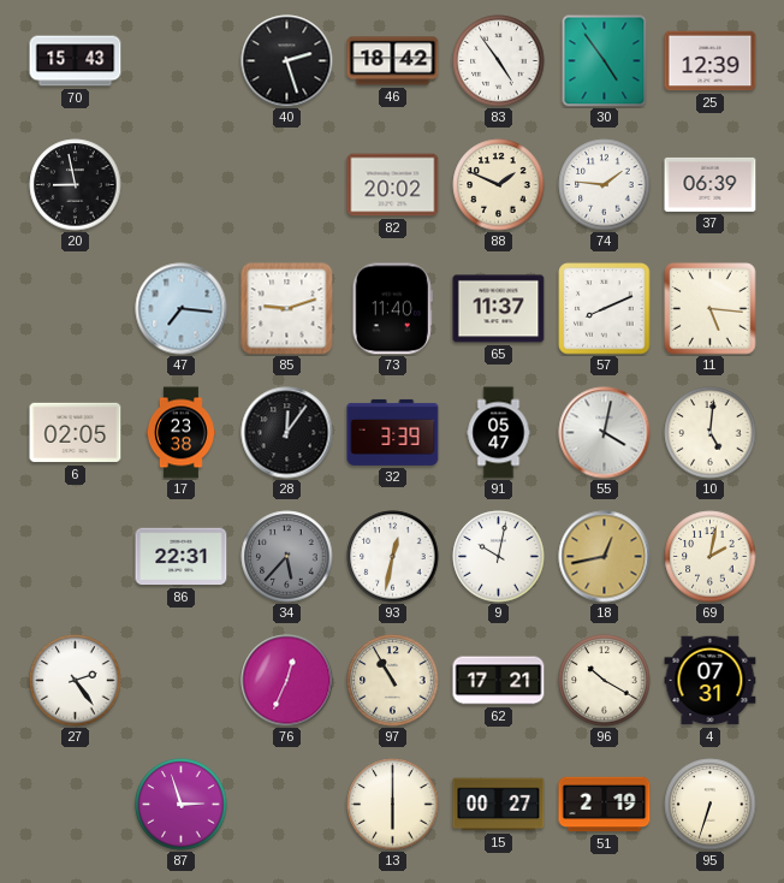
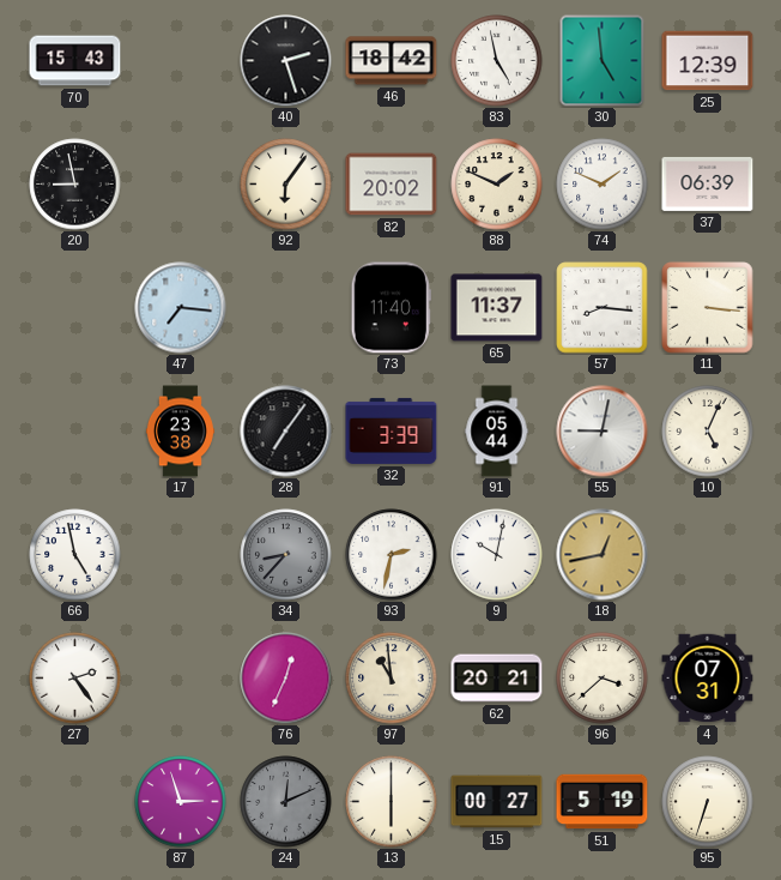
83: 4:54 -> 4:58 (497, 61)
30: 4:54 -> 4:59 (603, 60)
92: none -> 6:06 (286, 185)
74: 1:46 -> 1:49 (603, 185)
85: 9:12 -> none (287, 309)
57: 8:11 -> 8:16 (603, 308)
11: 5:16 -> 3:16 (708, 308)
6: 02:05 -> none (76, 433)
28: 12:06 -> 7:06 (286, 432)
91: 05:47 -> 05:44 (497, 432)
55: 4:02 -> 9:02 (603, 432)
10: 5:01 -> 5:04 (708, 432)
66: none -> 4:58 (75, 555)
86: 22:31 -> none (182, 557)
34: 5:37 -> 8:37 (286, 555)
93: 12:32 -> 2:32 (392, 555)
69: 2:02 -> none (711, 557)
97: 10:55 -> 10:59 (392, 679)
62: 17:21 -> 20:21 (497, 679)
96: 10:20 -> 3:38 (603, 679)
24: none -> 12:11 (286, 802)
51: 2:19 -> 5:19 (603, 802)
